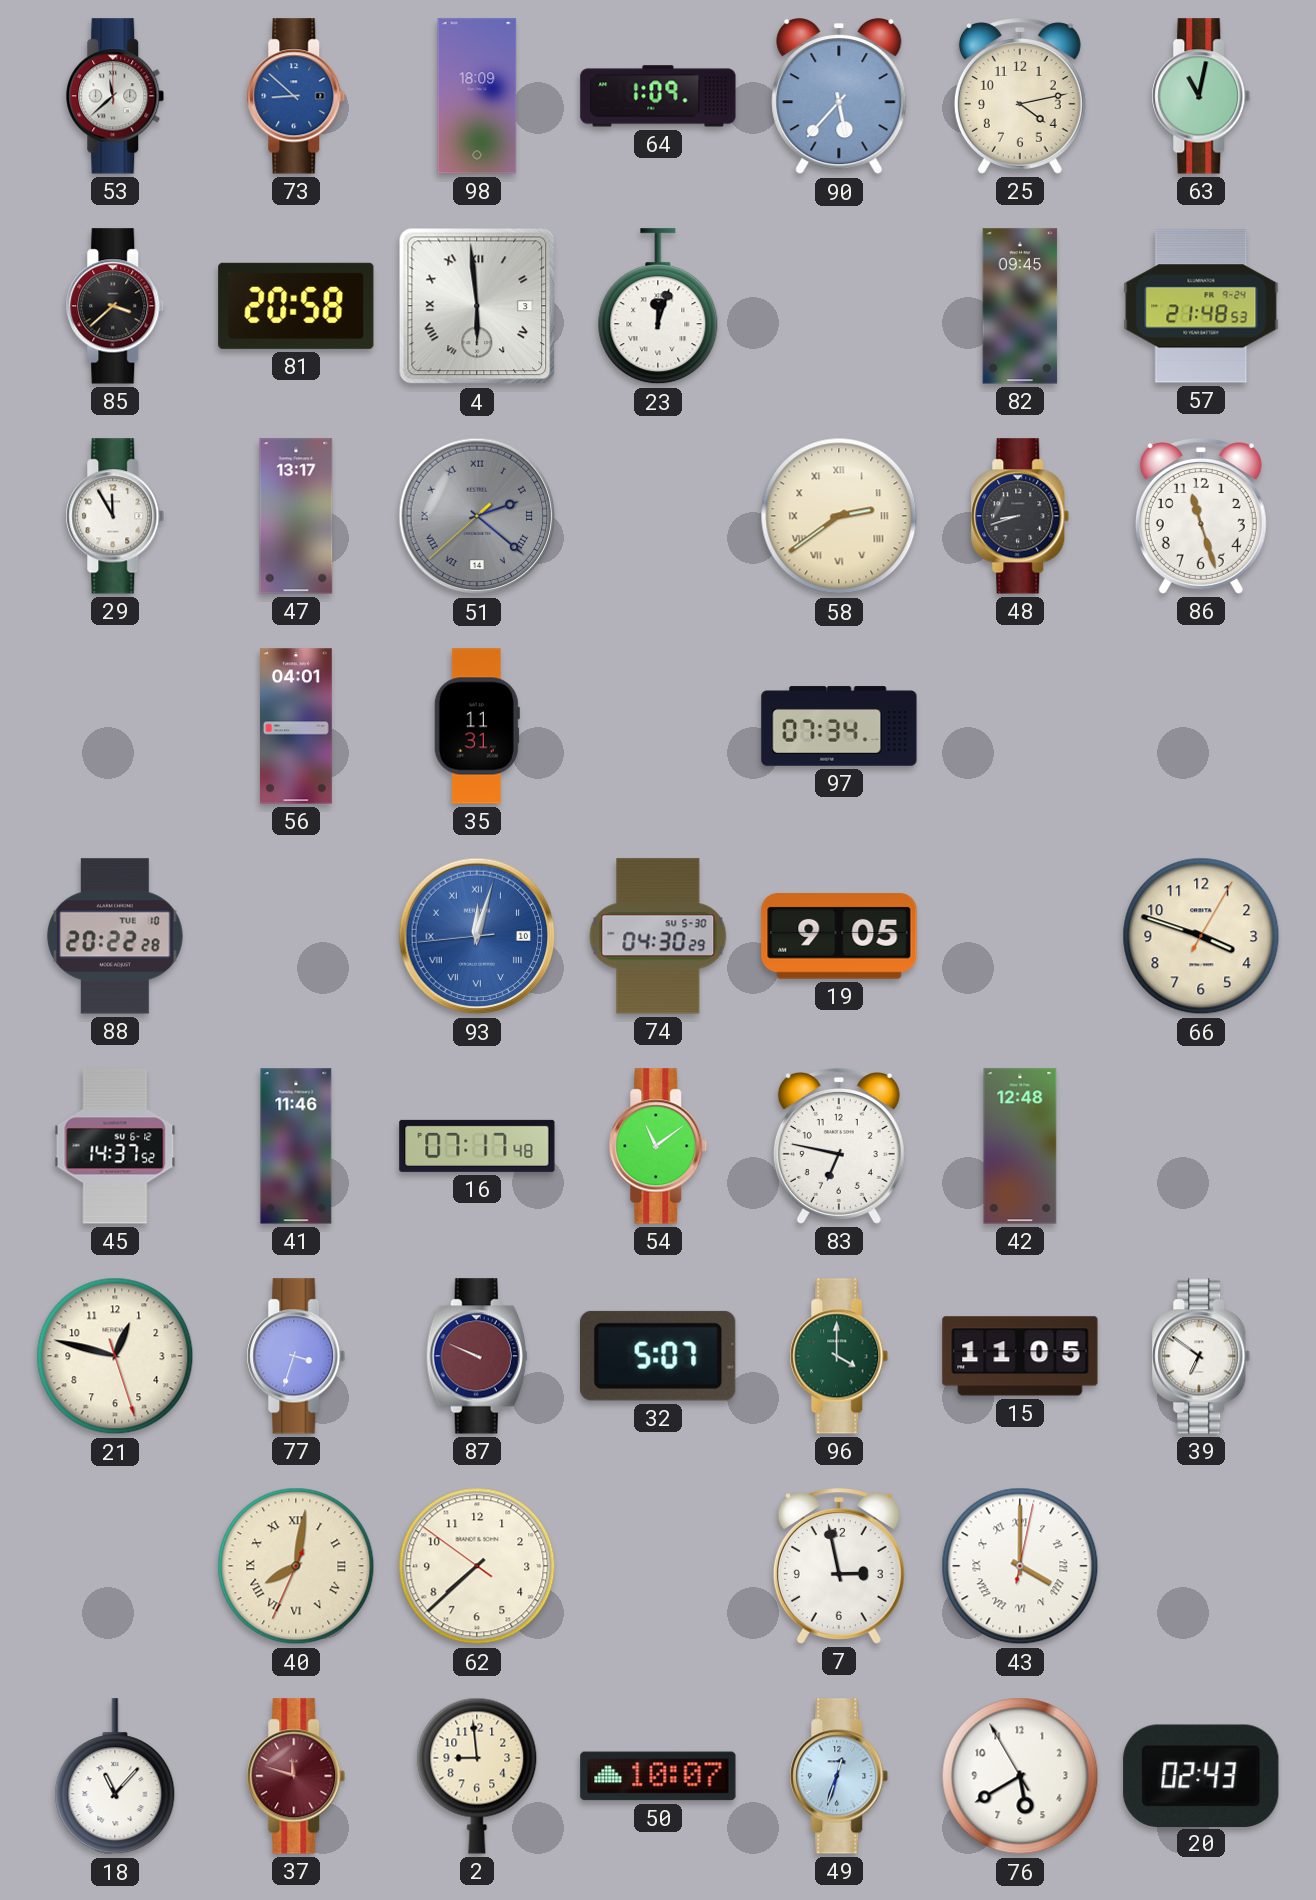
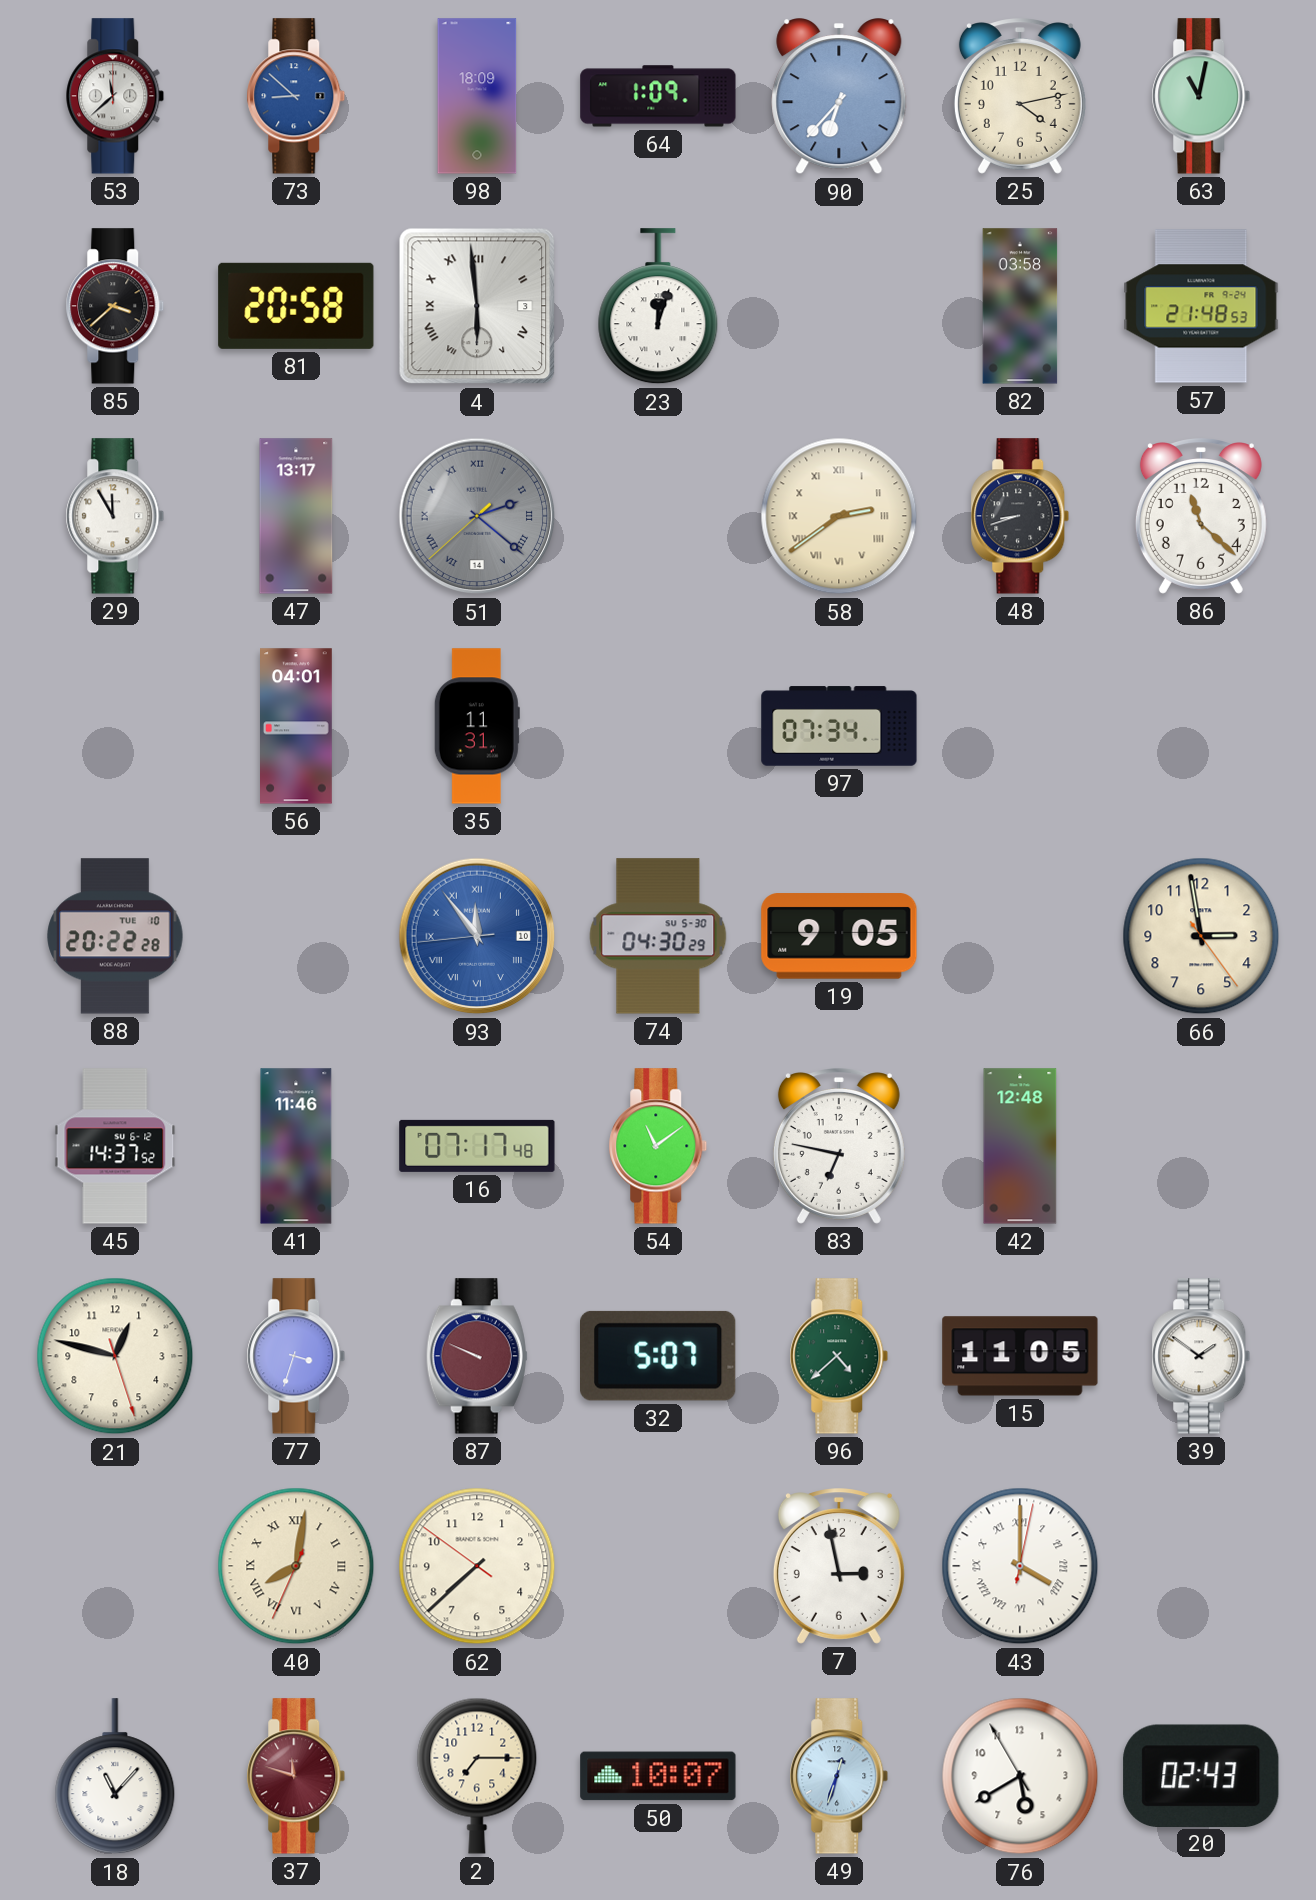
90: 5:37 -> 6:37 (839, 97)
82: 09:45 -> 03:58 (1020, 306)
86: 11:27 -> 11:22 (1201, 516)
93: 12:02 -> 11:53 (477, 936)
66: 3:48 -> 2:58 (1201, 936)
96: 4:00 -> 4:38 (839, 1356)
39: 6:51 -> 1:51 (1201, 1356)
2: 8:59 -> 7:15 (477, 1776)
